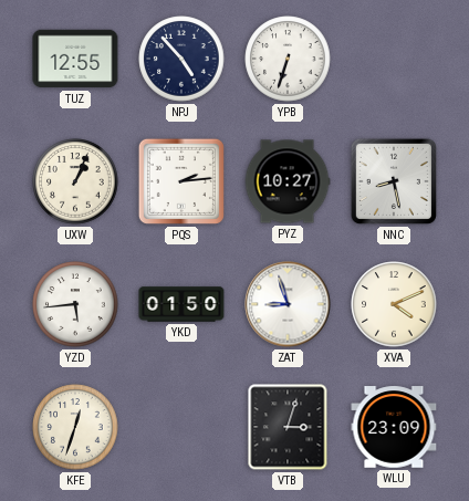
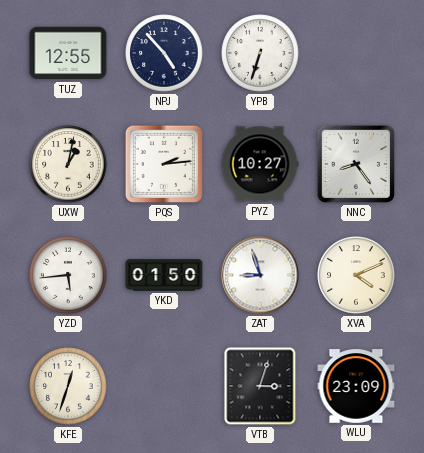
UXW: 1:04 -> 1:02 (68, 164)
NNC: 8:28 -> 8:24 (356, 164)
